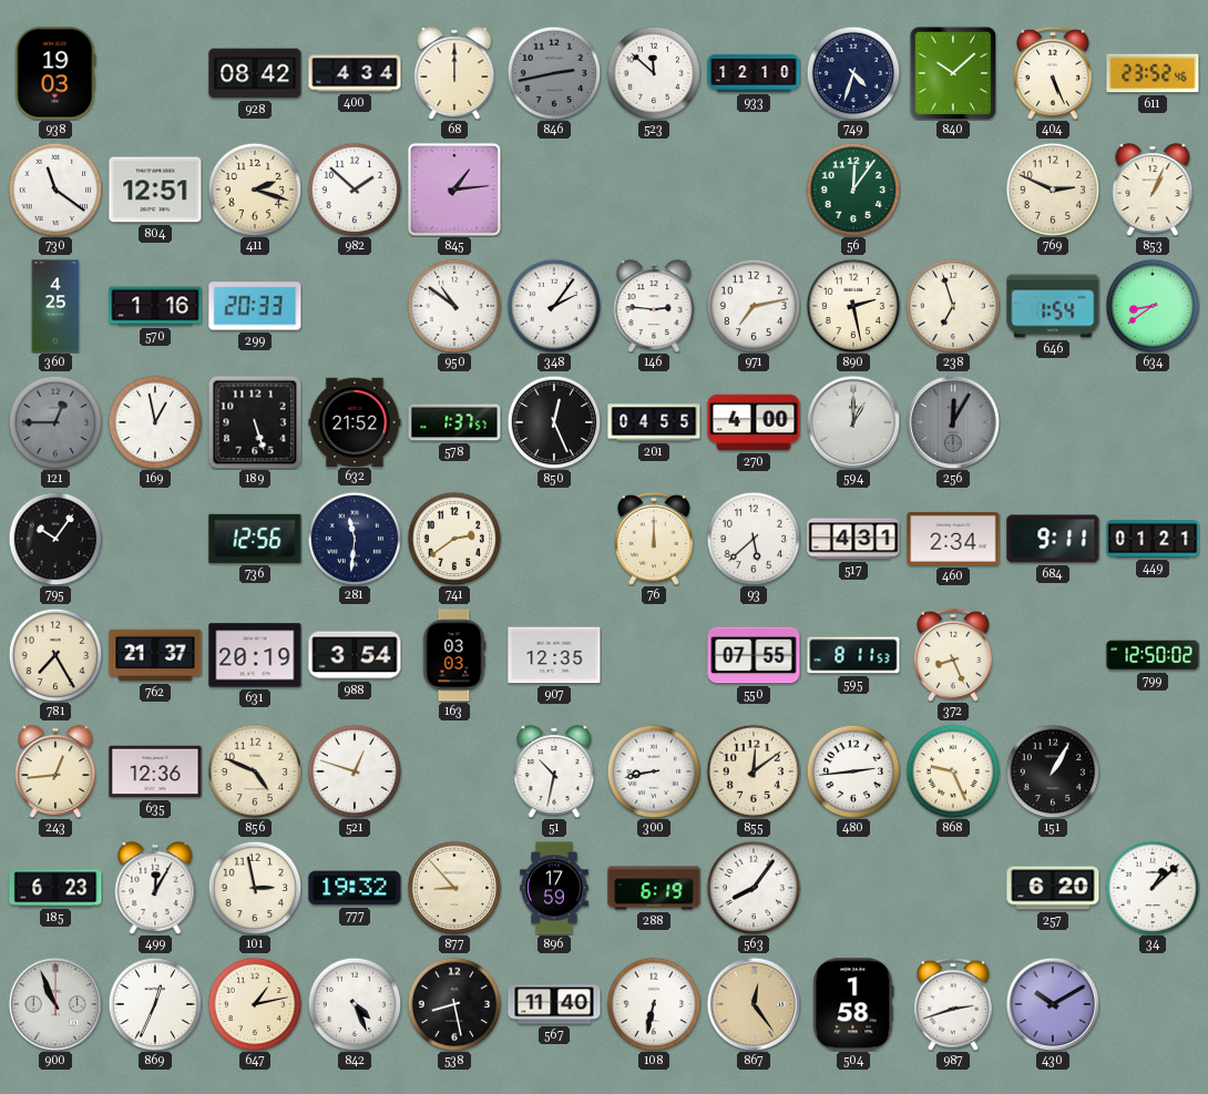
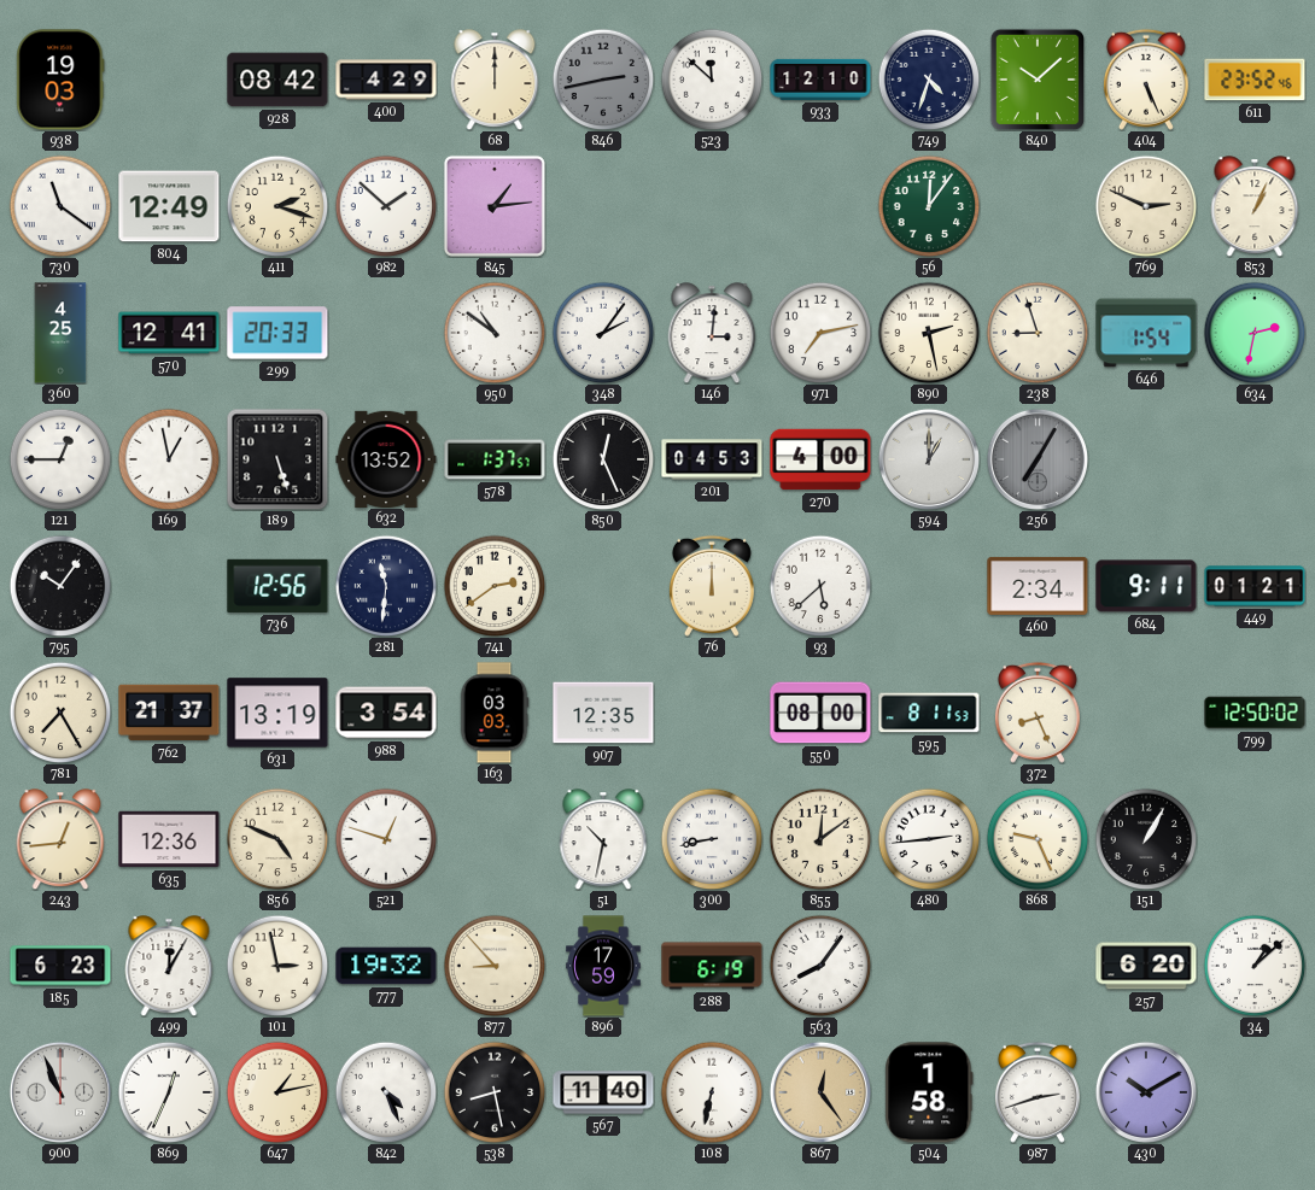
400: 4:34 -> 4:29 (386, 80)
804: 12:51 -> 12:49 (169, 206)
570: 1:16 -> 12:41 (169, 333)
146: 2:46 -> 3:01 (712, 333)
238: 6:57 -> 8:57 (1038, 333)
634: 8:39 -> 2:32 (1255, 333)
121 dial: grey -> white (60, 459)
632: 21:52 -> 13:52 (386, 458)
201: 04:55 -> 04:53 (712, 459)
256: 12:05 -> 7:05 (1036, 458)
517: 4:31 -> none (853, 539)
631: 20:19 -> 13:19 (277, 713)
550: 07:55 -> 08:00 (820, 713)
